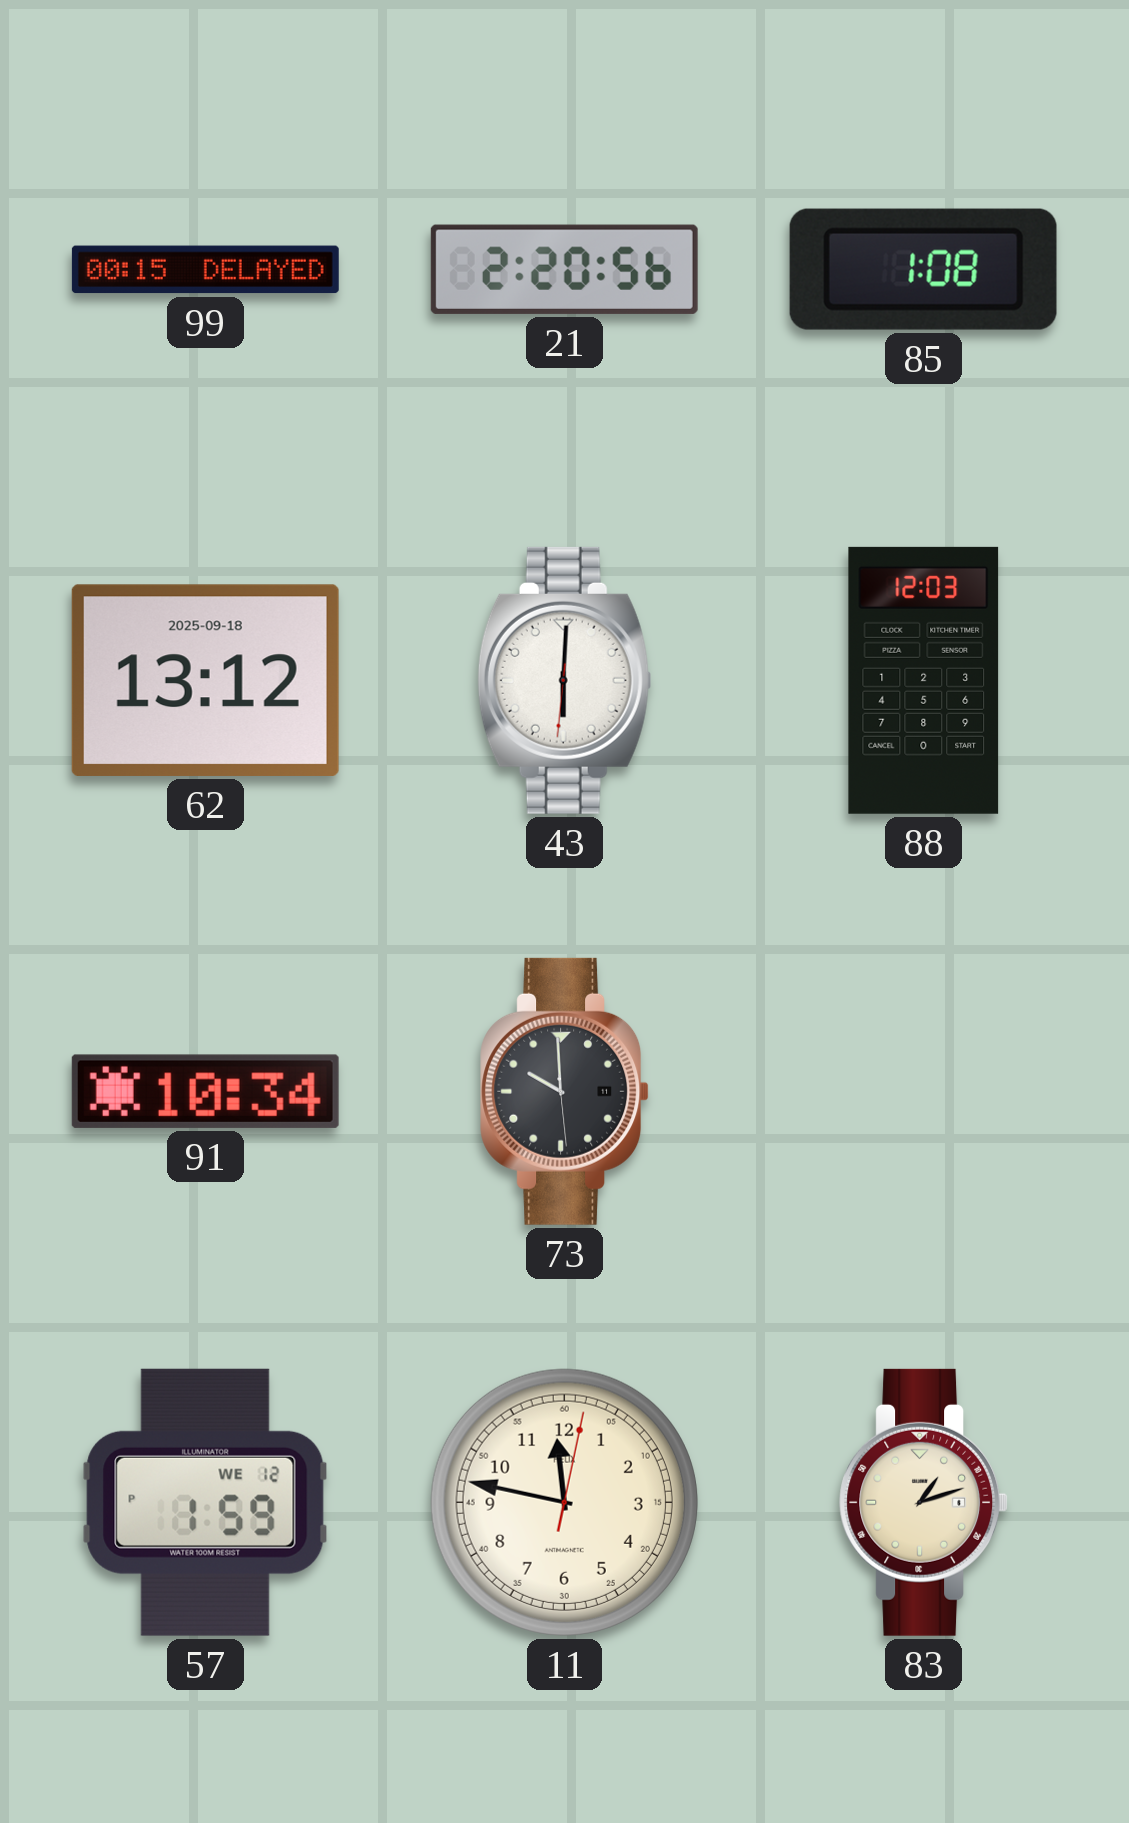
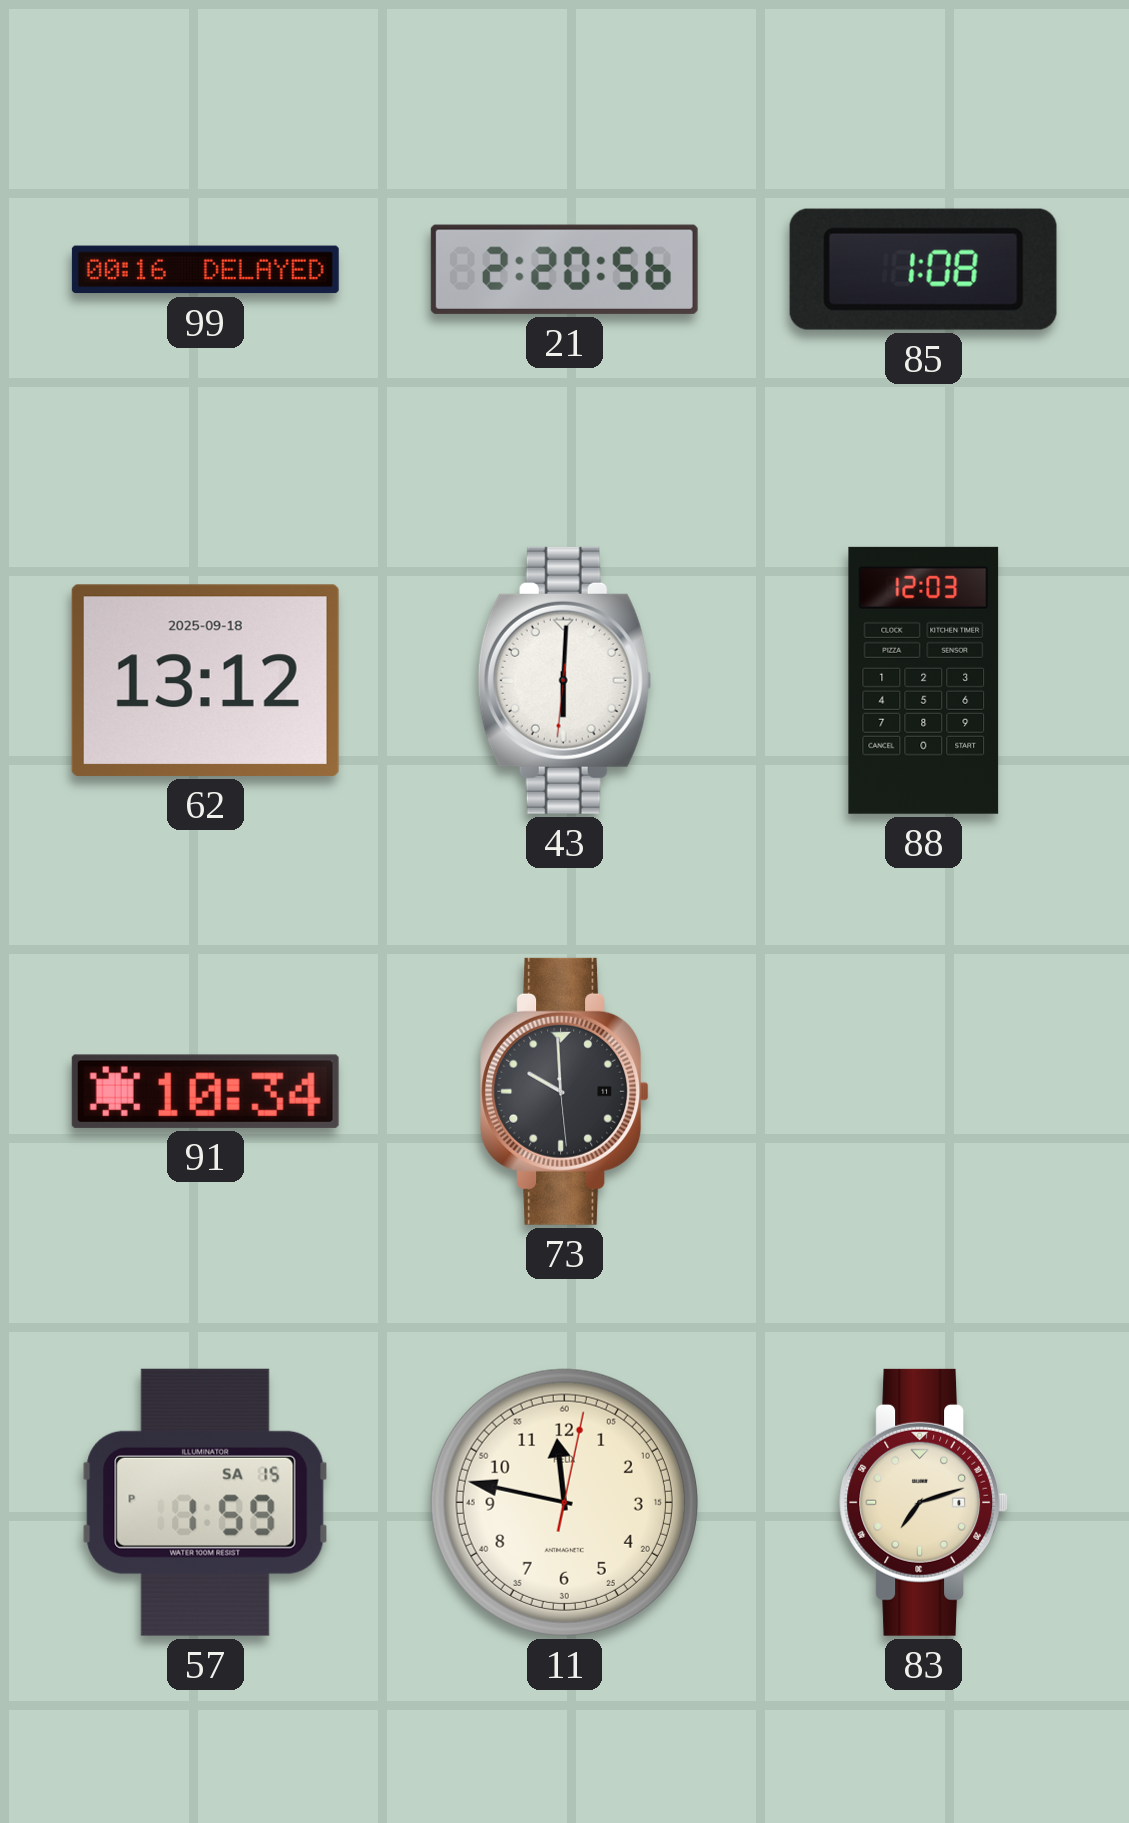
99: 00:15 -> 00:16 (205, 270)
57 date: WE 12 -> SA 15 (205, 1502)
83: 1:12 -> 7:12 (924, 1502)
